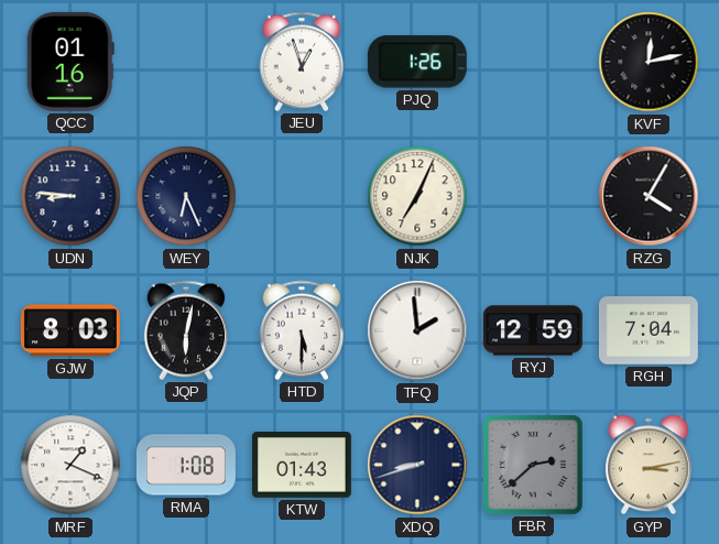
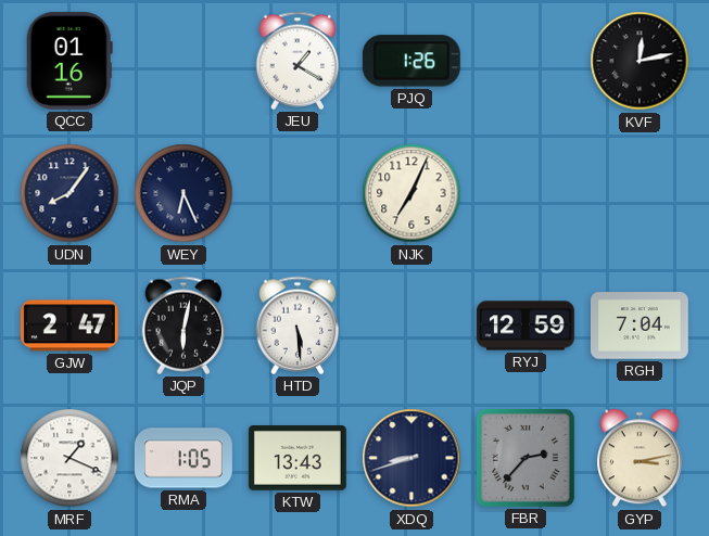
JEU: 12:57 -> 1:20 (297, 61)
UDN: 8:46 -> 8:06 (69, 193)
RZG: 4:05 -> none (649, 196)
GJW: 8:03 -> 2:47 (69, 326)
HTD: 5:30 -> 5:29 (297, 326)
TFQ: 1:59 -> none (417, 330)
RMA: 1:08 -> 1:05 (183, 458)
KTW: 01:43 -> 13:43 (297, 459)
FBR: 2:38 -> 2:37 (526, 458)
